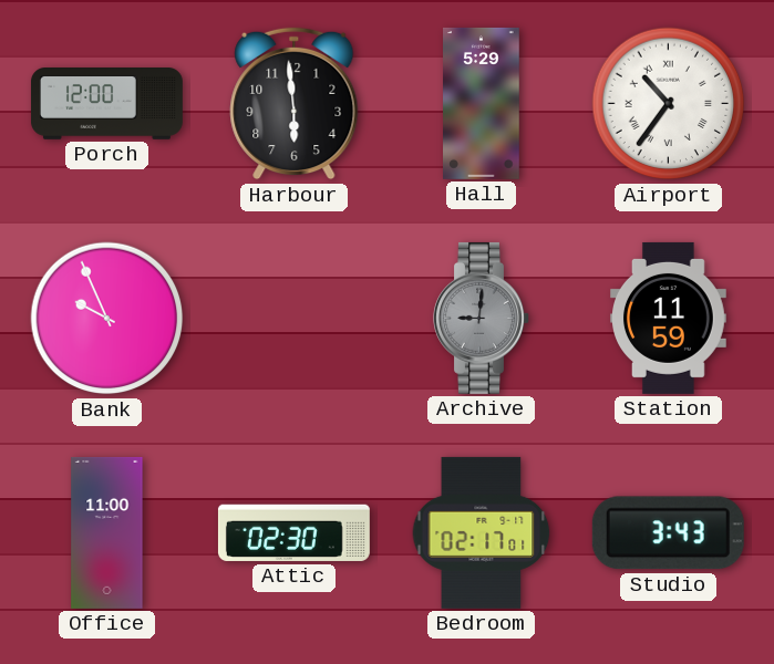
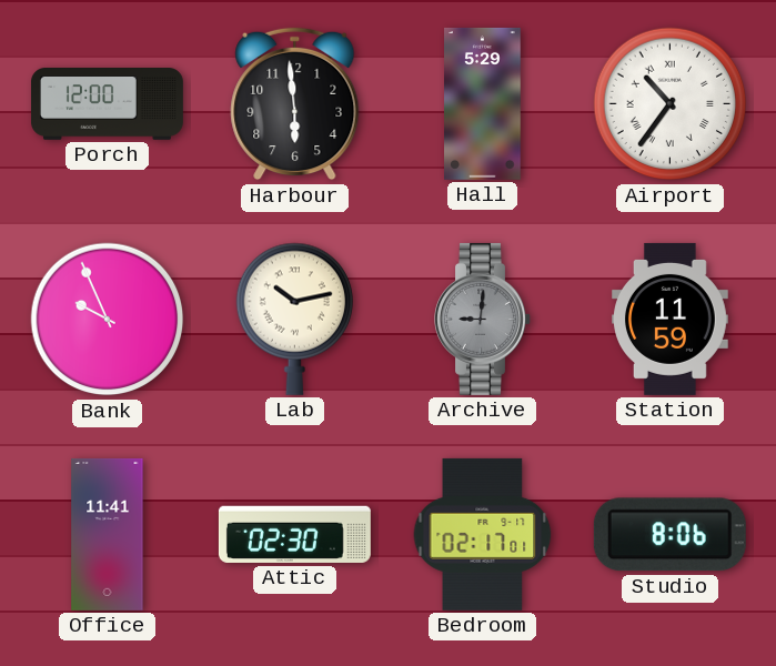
Lab: none -> 10:13 (294, 319)
Office: 11:00 -> 11:41 (108, 534)
Studio: 3:43 -> 8:06 (669, 535)
